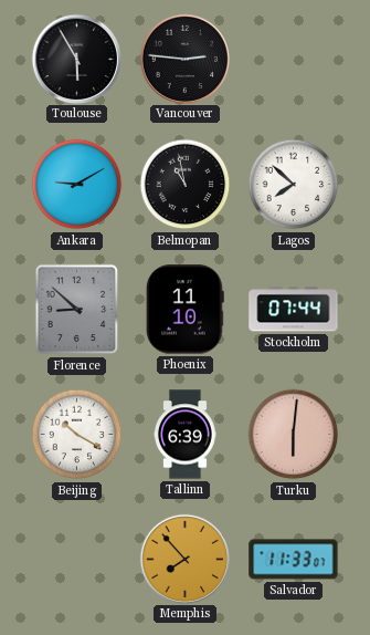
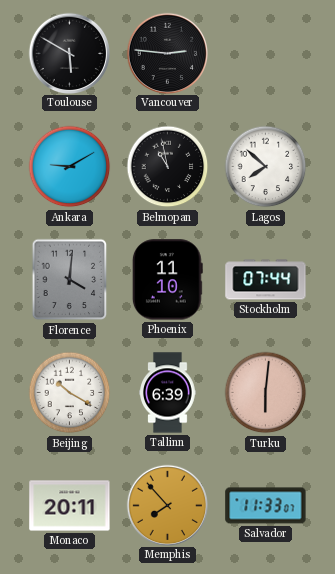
Toulouse: 5:55 -> 5:50 (69, 53)
Florence: 8:52 -> 4:01 (70, 280)
Monaco: none -> 20:11 (70, 506)
